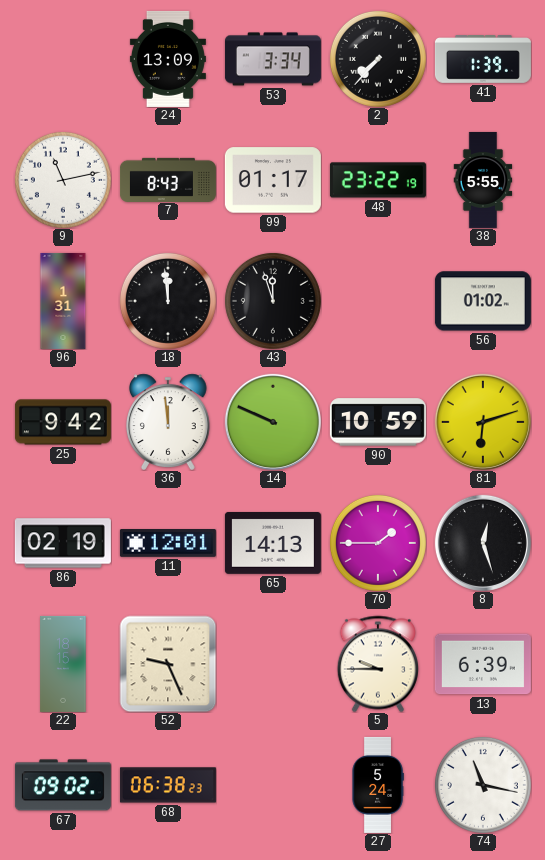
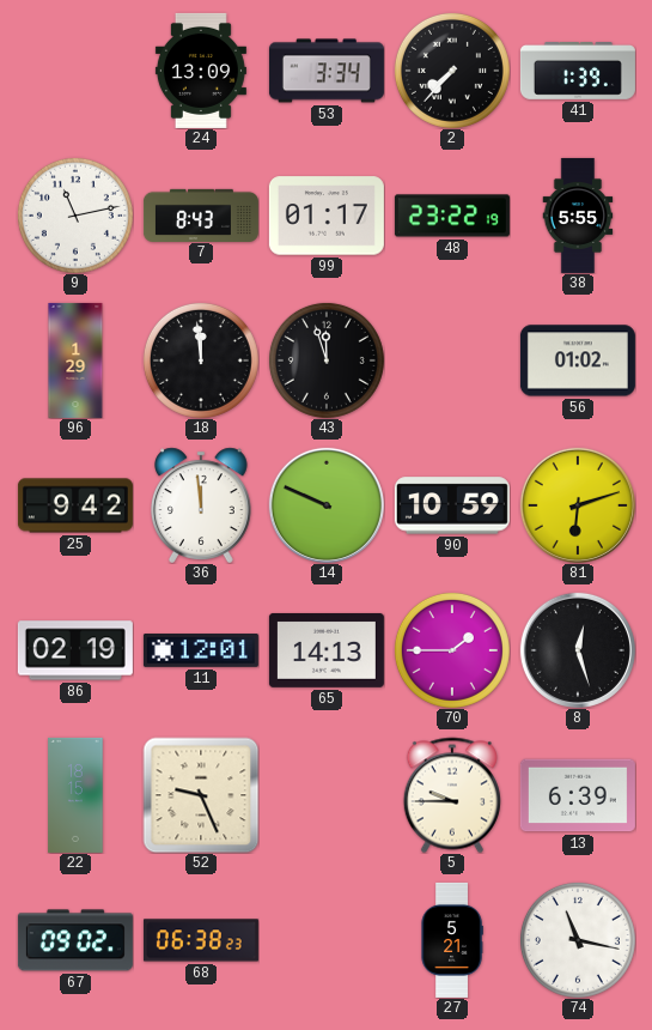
96: 1:31 -> 1:29 (75, 360)
27: 5:24 -> 5:21 (452, 940)
